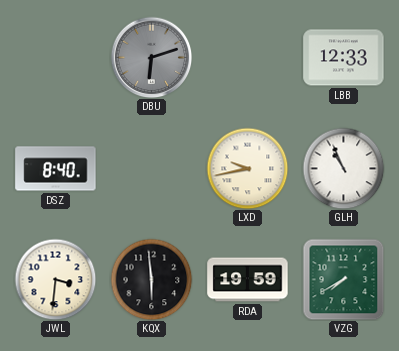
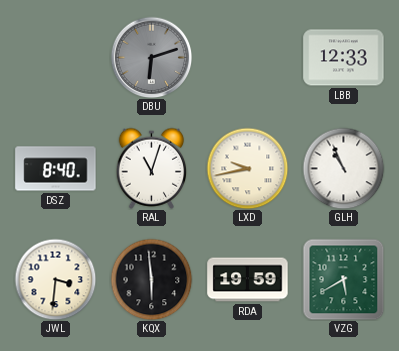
RAL: none -> 11:03 (152, 168)
VZG: 7:40 -> 5:40 (343, 279)
